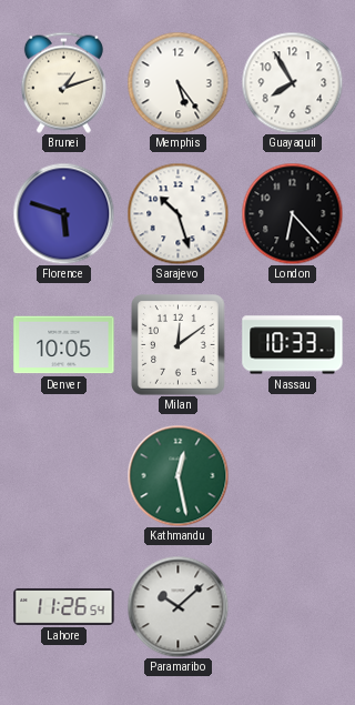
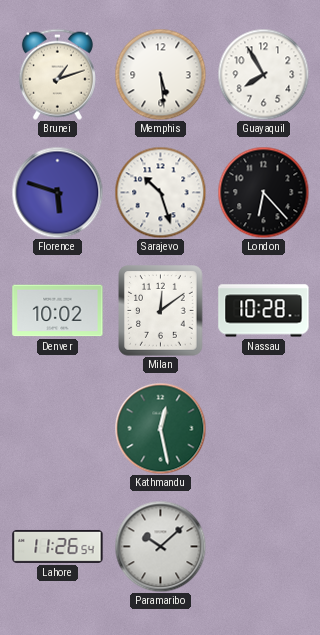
Memphis: 5:24 -> 5:29 (160, 74)
Denver: 10:05 -> 10:02 (58, 311)
Nassau: 10:33 -> 10:28 (264, 311)
